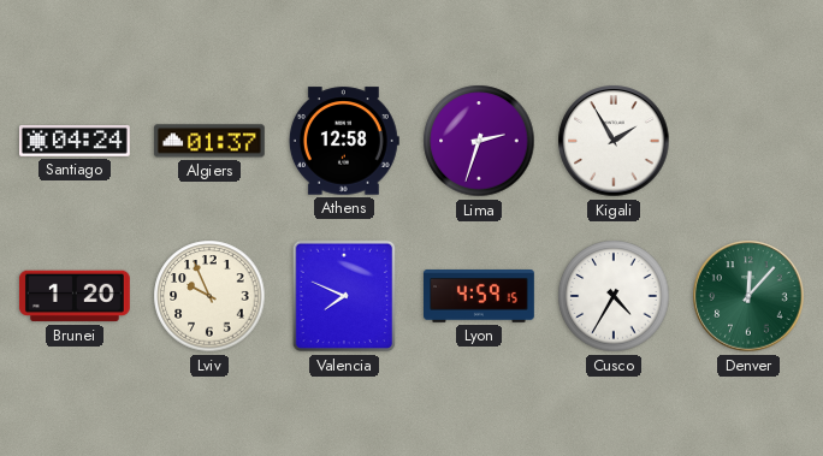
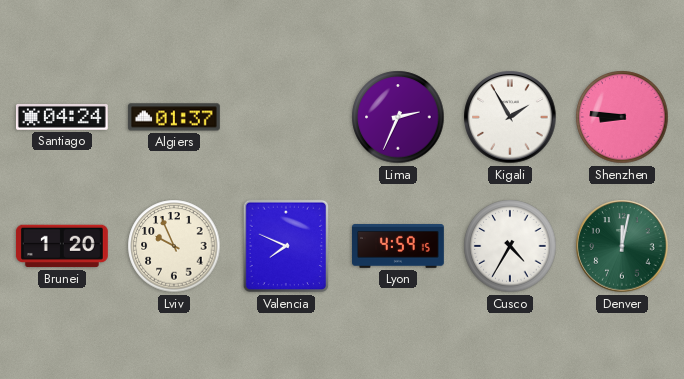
Athens: 12:58 -> none (344, 141)
Lima: 2:33 -> 2:34 (398, 117)
Shenzhen: none -> 8:46 (622, 117)
Denver: 12:07 -> 12:02 (622, 246)
